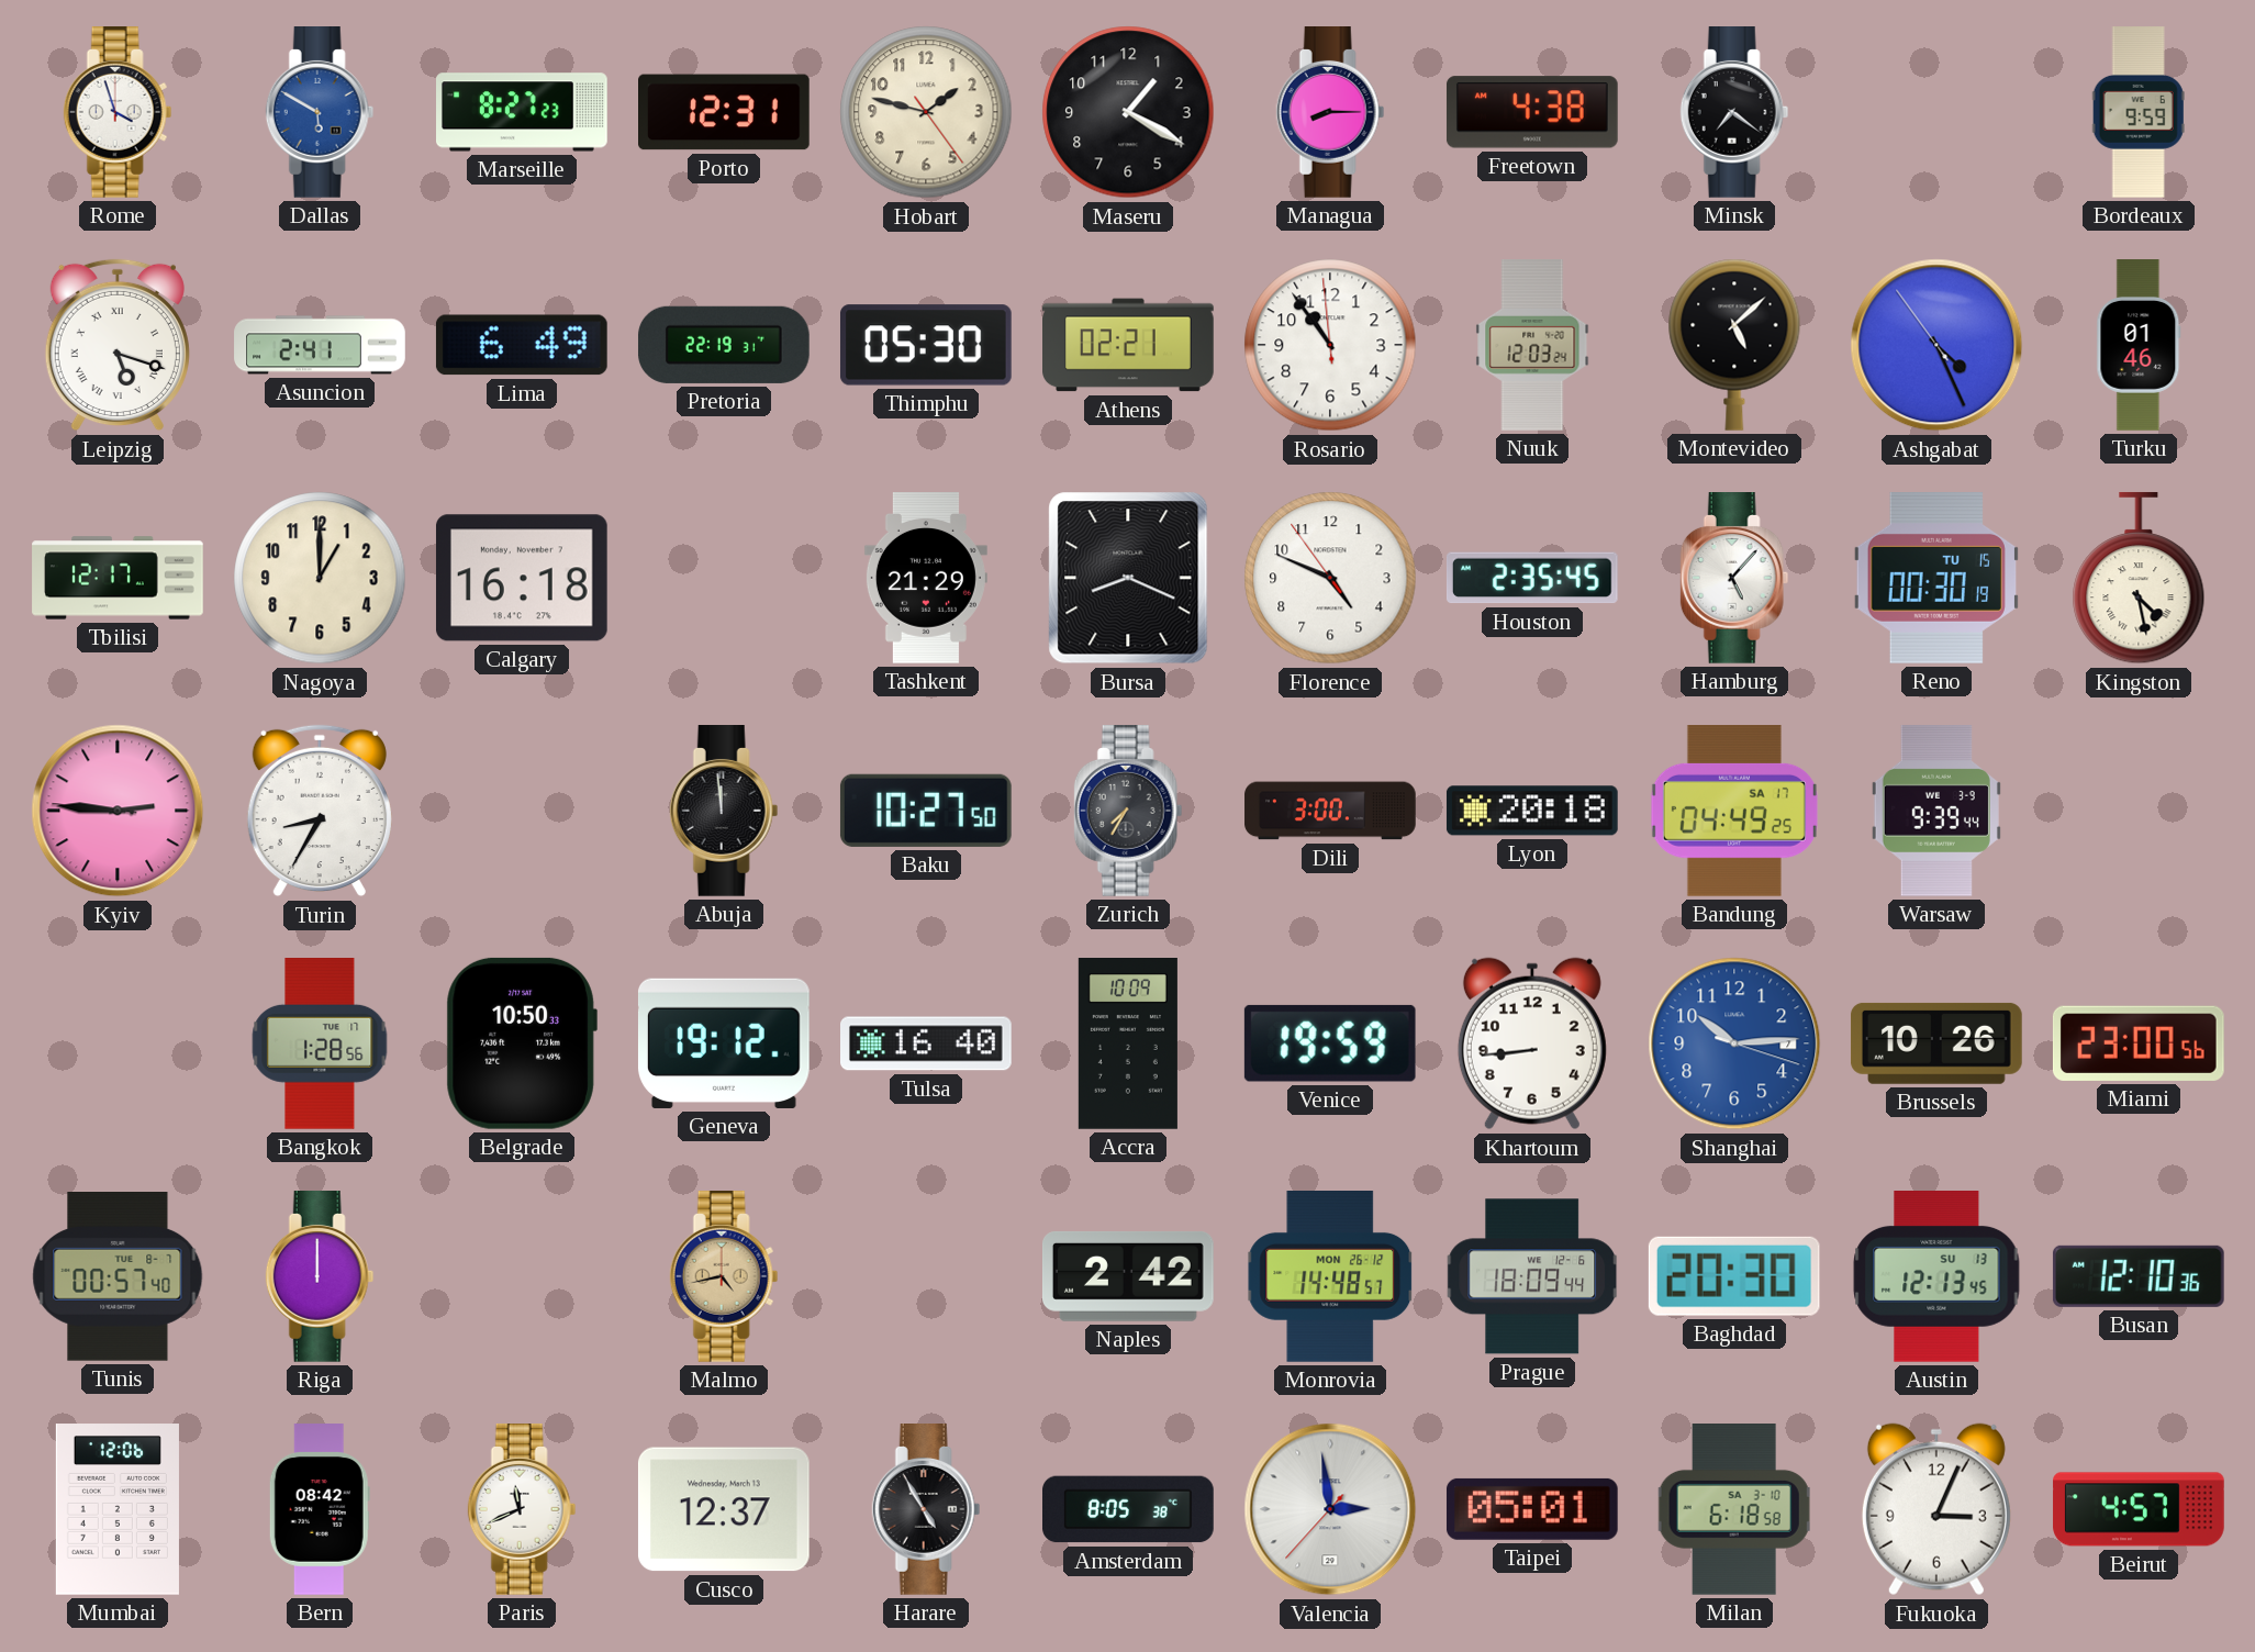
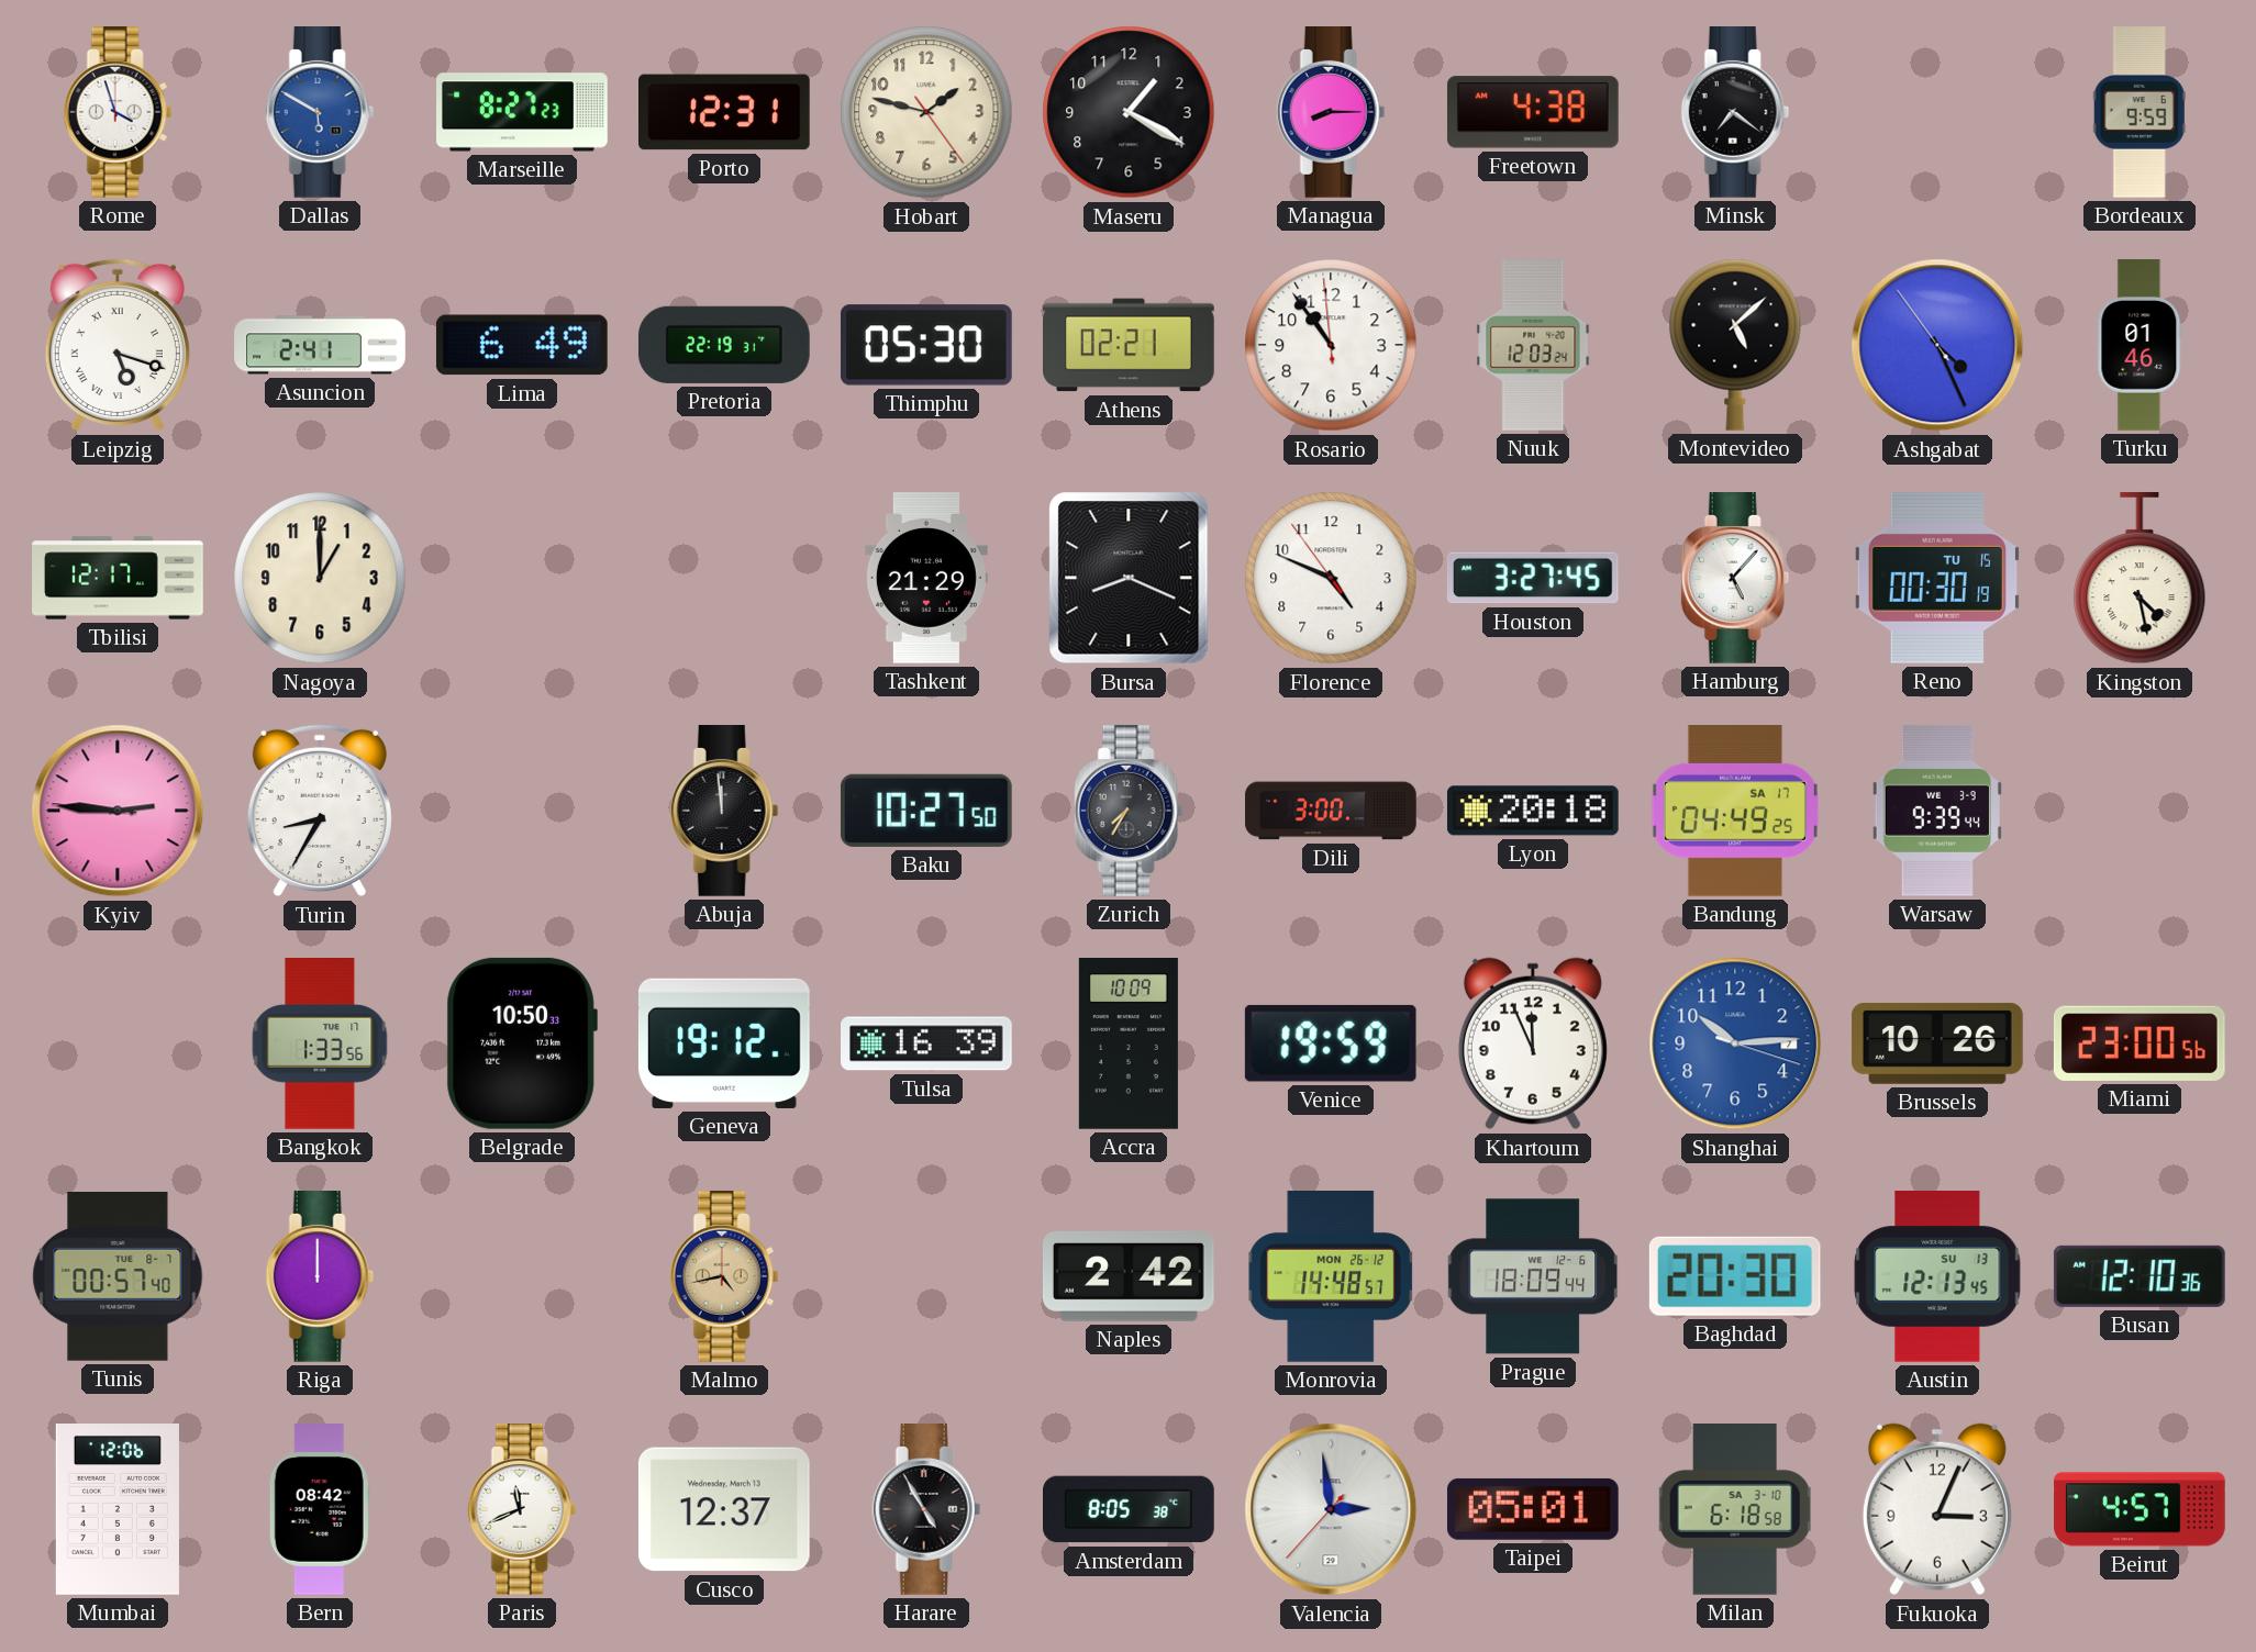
Calgary: 16:18 -> none (522, 578)
Houston: 2:35 -> 3:27 (1533, 578)
Bangkok: 1:28 -> 1:33 (320, 1045)
Tulsa: 16:40 -> 16:39 (927, 1043)
Khartoum: 8:44 -> 11:56 (1533, 1043)
